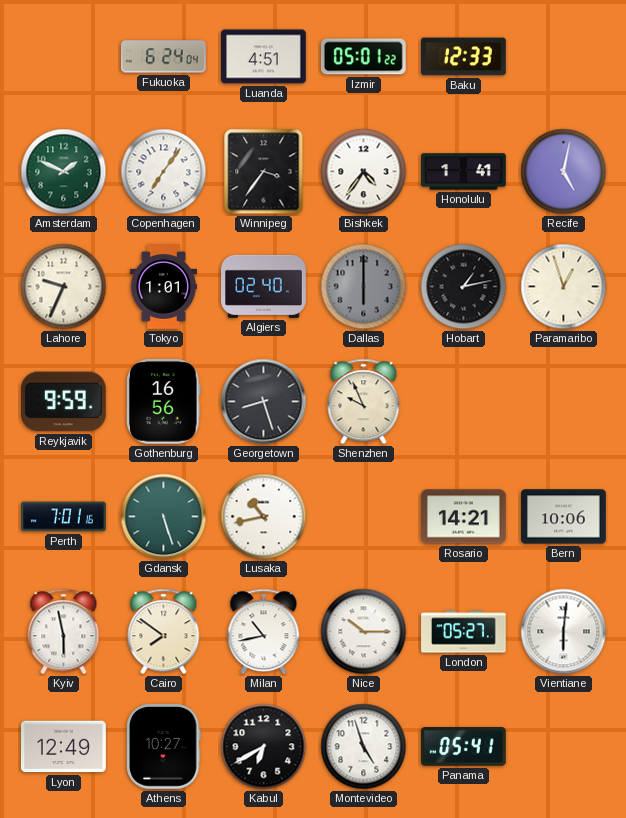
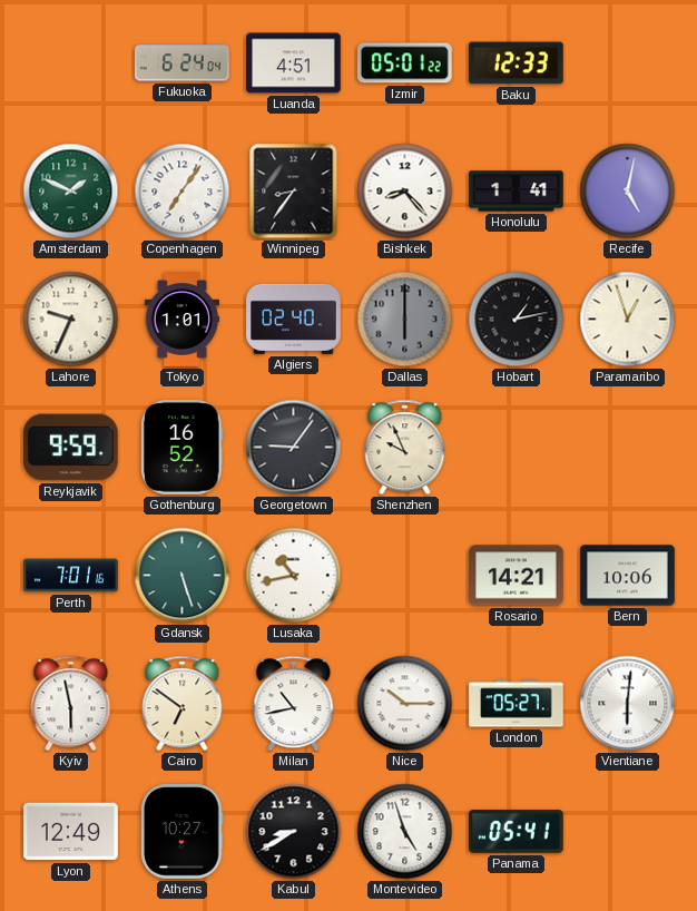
Winnipeg: 3:36 -> 8:36 (294, 192)
Bishkek: 4:36 -> 8:23 (405, 192)
Gothenburg: 16:56 -> 16:52 (183, 448)
Georgetown: 8:27 -> 9:06 (294, 448)
Cairo: 7:51 -> 6:51 (183, 704)
Kabul: 6:40 -> 8:40 (294, 832)
